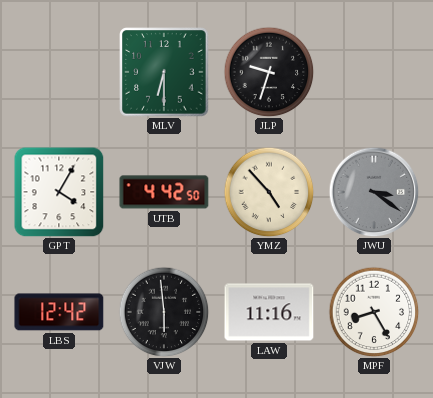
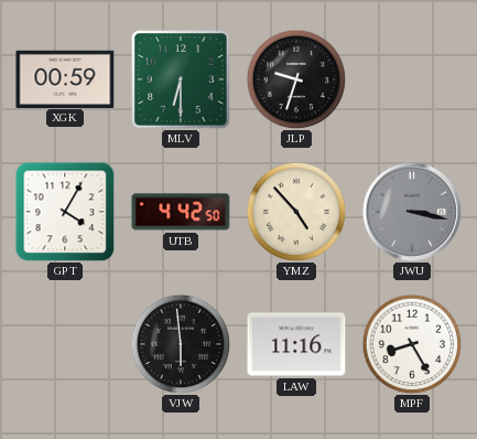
XGK: none -> 00:59 (65, 78)
JWU: 3:21 -> 3:17 (412, 212)
LBS: 12:42 -> none (59, 312)
